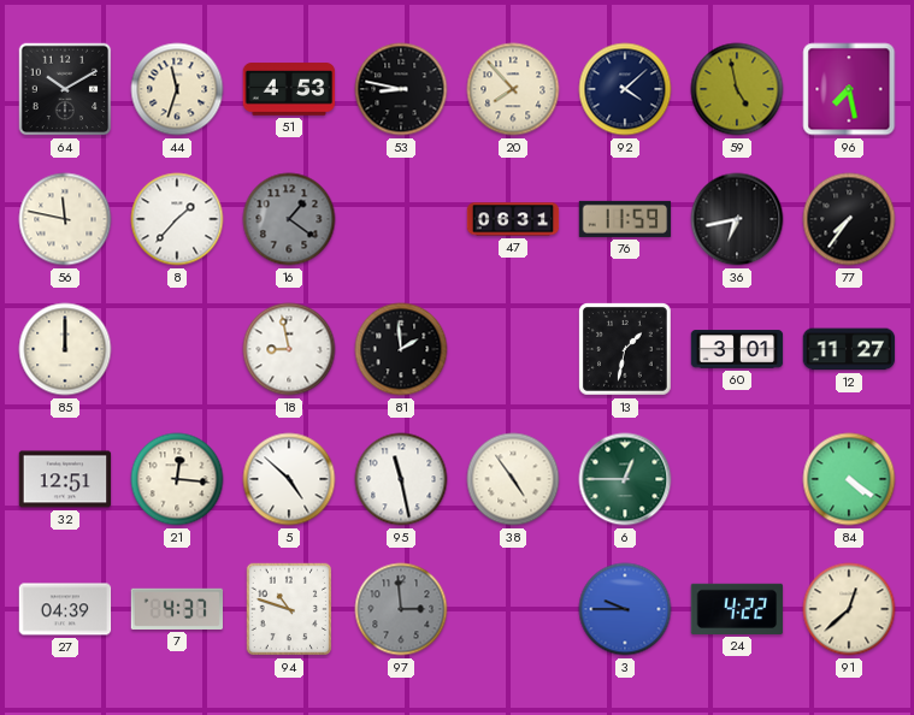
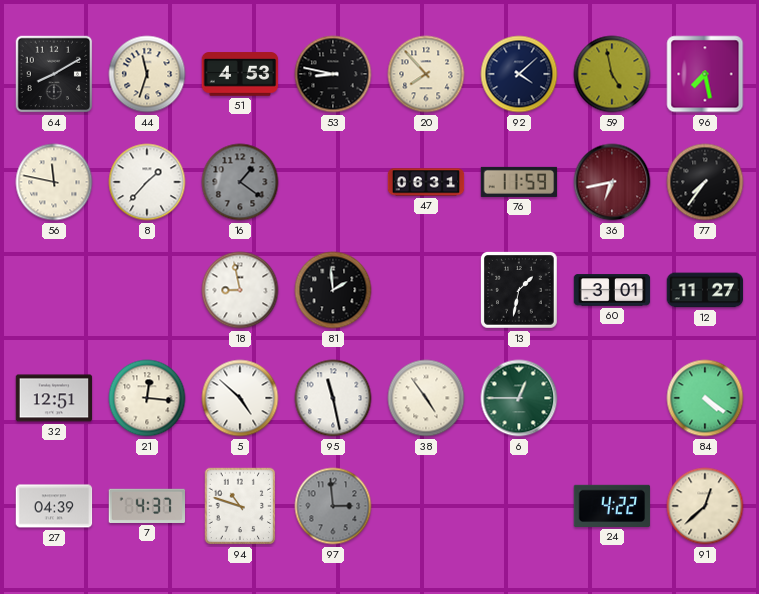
64: 10:10 -> 8:10 (54, 74)
36 dial: black -> burgundy (612, 182)
85: 12:00 -> none (65, 349)
3: 9:45 -> none (625, 609)
